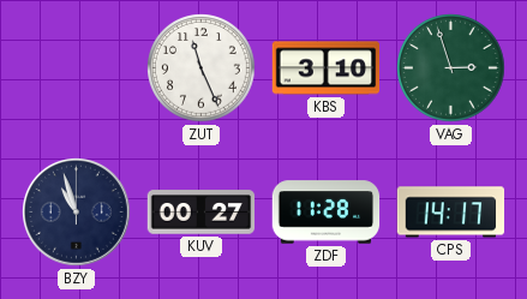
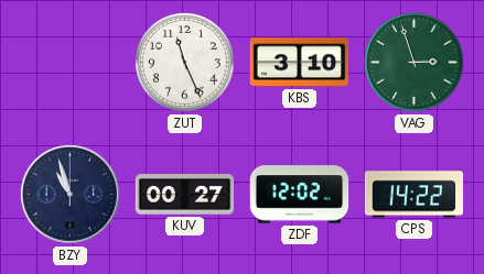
ZDF: 11:28 -> 12:02 (300, 195)
CPS: 14:17 -> 14:22 (415, 195)
